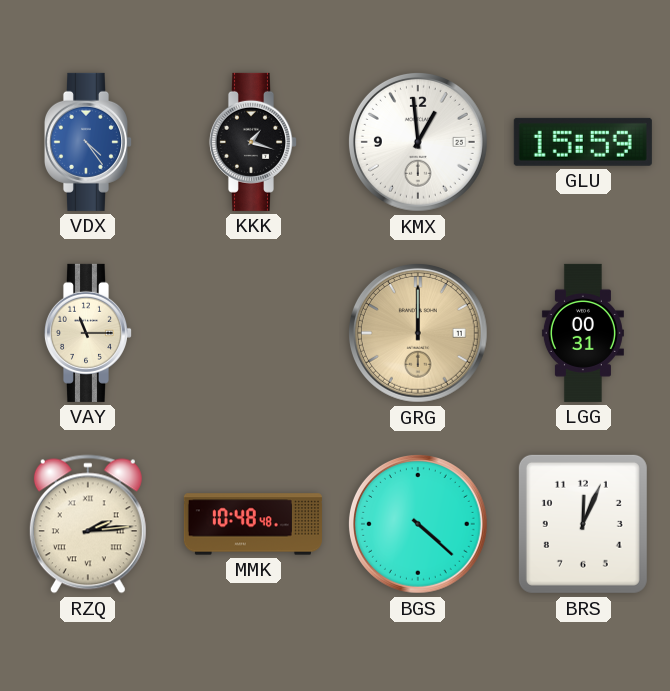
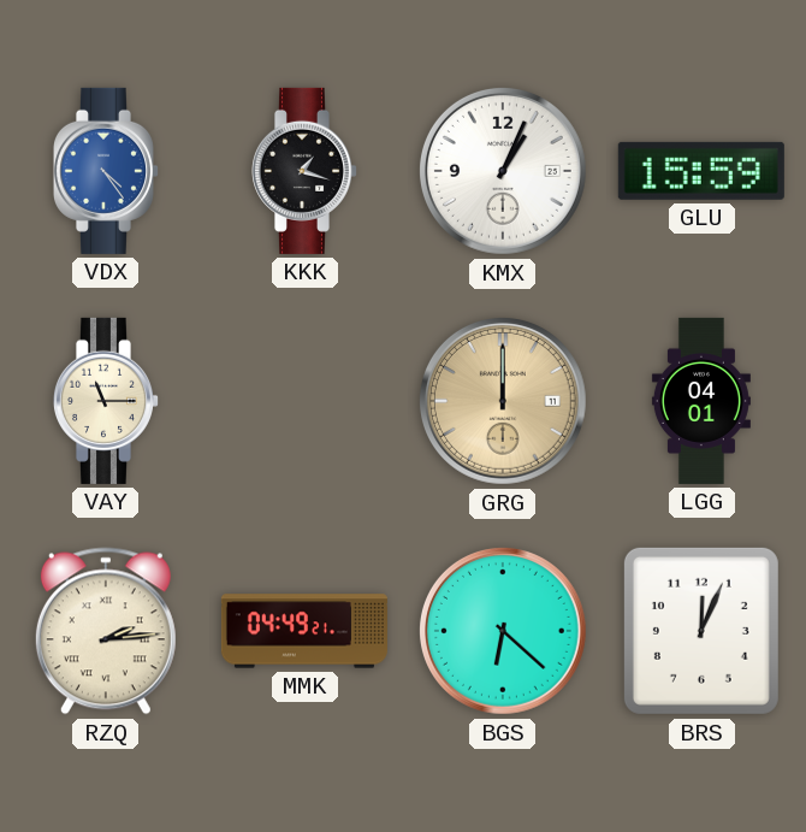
KMX: 12:59 -> 1:04 (503, 171)
LGG: 00:31 -> 04:01 (701, 401)
MMK: 10:48 -> 04:49 (304, 631)
BGS: 4:22 -> 6:22 (503, 631)
